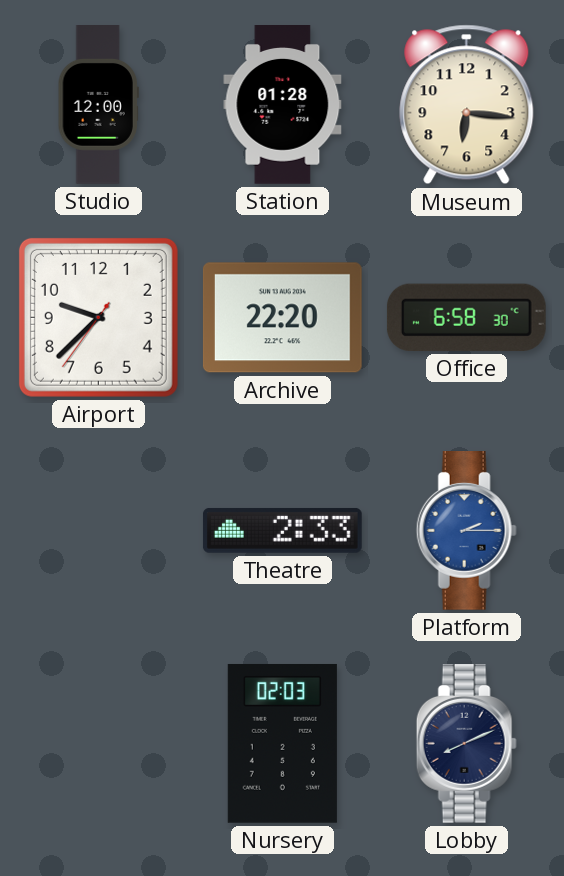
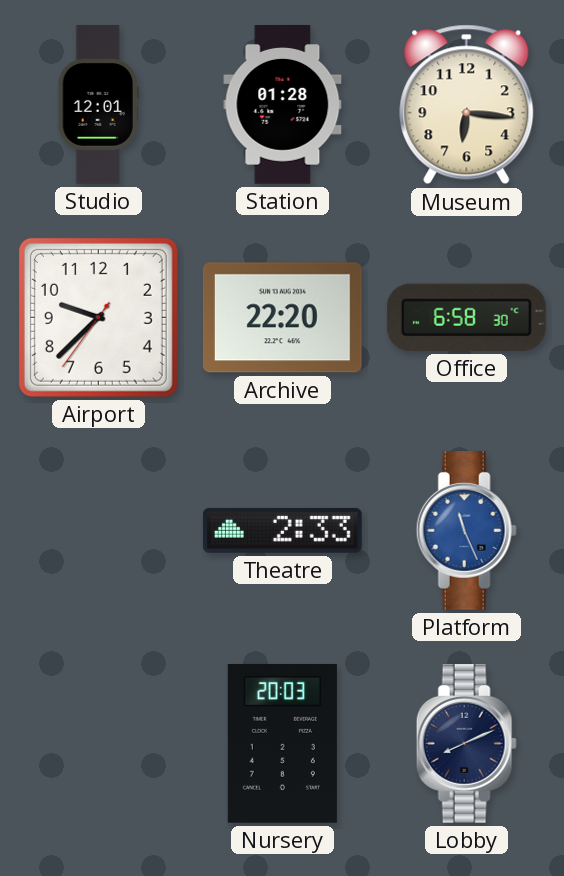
Studio: 12:00 -> 12:01 (98, 105)
Platform: 2:15 -> 11:26 (466, 531)
Nursery: 02:03 -> 20:03 (282, 743)
